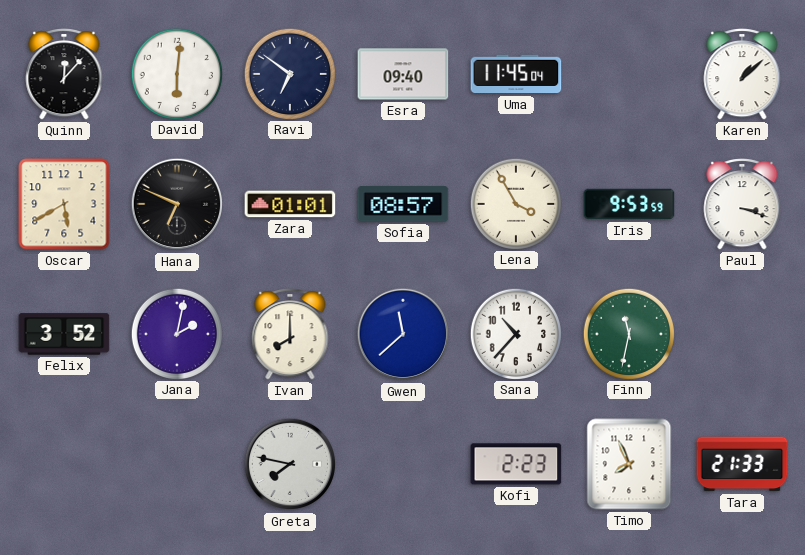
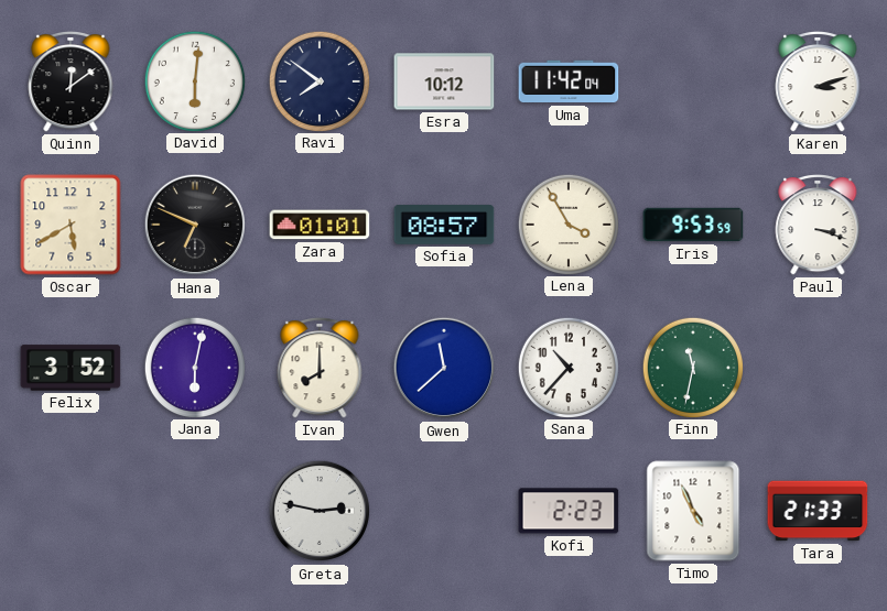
Quinn: 12:07 -> 12:09 (71, 83)
Ravi: 6:51 -> 7:51 (318, 80)
Esra: 09:40 -> 10:12 (444, 81)
Uma: 11:45 -> 11:42 (569, 81)
Karen: 1:08 -> 3:12 (818, 83)
Jana: 2:02 -> 6:02 (194, 367)
Greta: 7:47 -> 2:47 (320, 511)
Timo: 7:56 -> 4:56 (693, 511)
